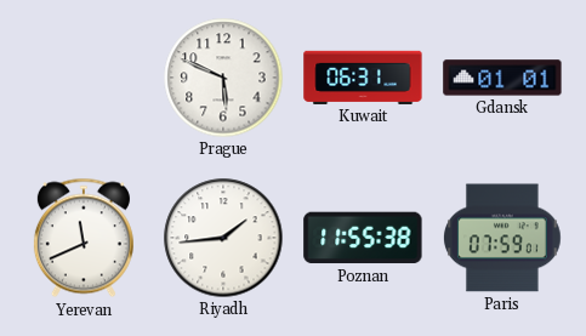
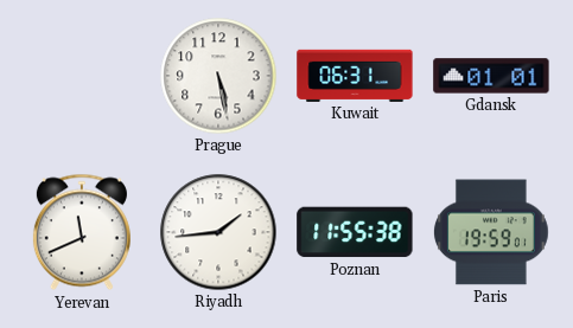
Prague: 5:49 -> 5:28 (218, 76)
Paris: 07:59 -> 19:59 (491, 232)
